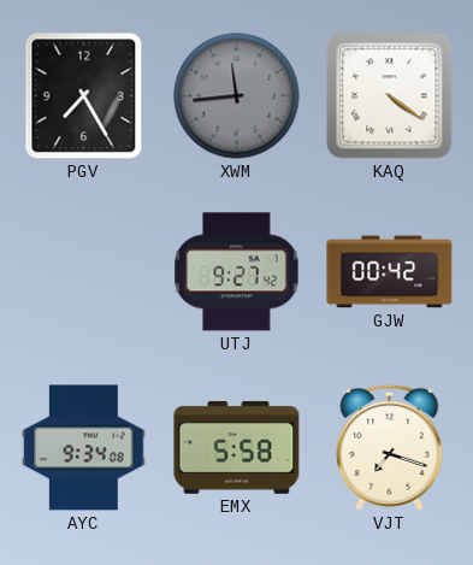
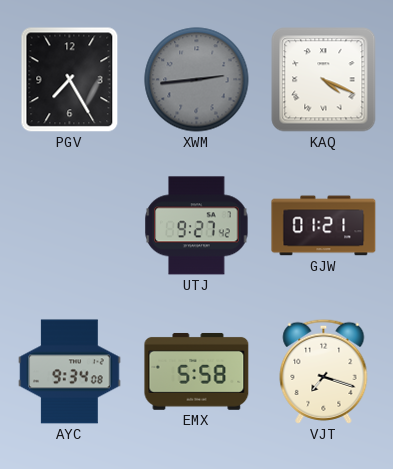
XWM: 11:44 -> 2:44 (197, 80)
KAQ: 4:21 -> 4:19 (324, 80)
GJW: 00:42 -> 01:21 (324, 226)
